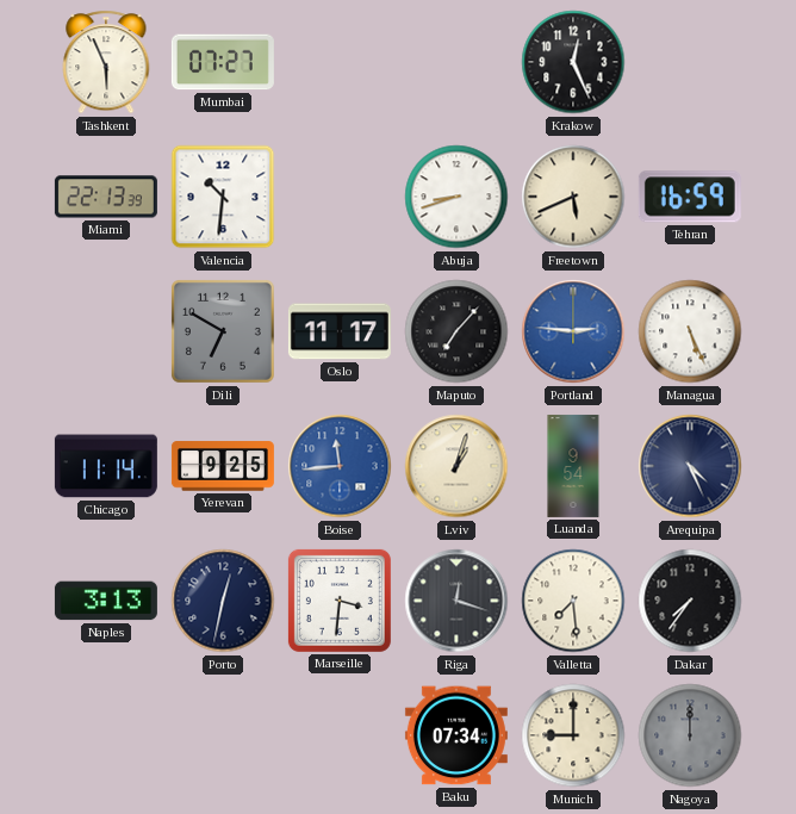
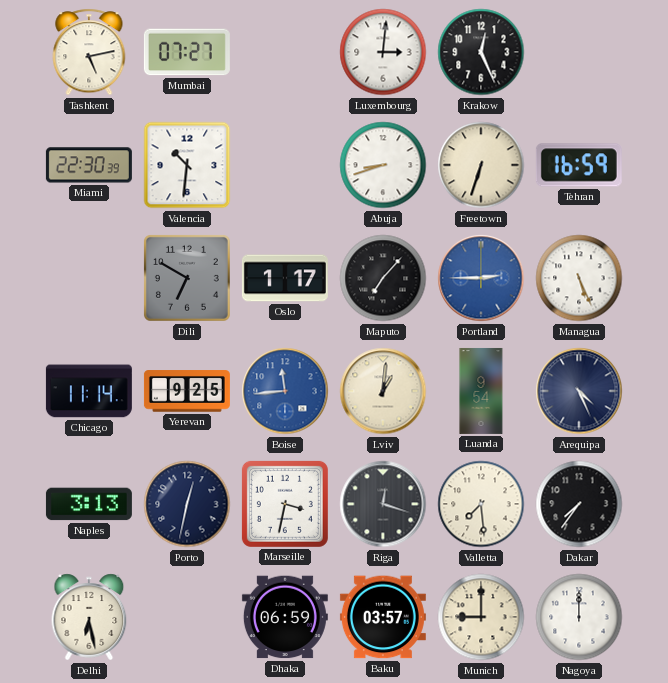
Tashkent: 5:56 -> 5:13 (89, 52)
Luxembourg: none -> 3:01 (383, 52)
Miami: 22:13 -> 22:30 (89, 165)
Freetown: 5:41 -> 6:33 (481, 165)
Oslo: 11:17 -> 1:17 (285, 278)
Portland: 2:46 -> 2:45 (481, 278)
Lviv: 1:03 -> 1:01 (383, 391)
Marseille: 3:31 -> 3:32 (285, 504)
Delhi: none -> 6:28 (89, 617)
Dhaka: none -> 06:59 (285, 617)
Baku: 07:34 -> 03:57 (383, 617)
Nagoya dial: grey -> white (579, 617)
